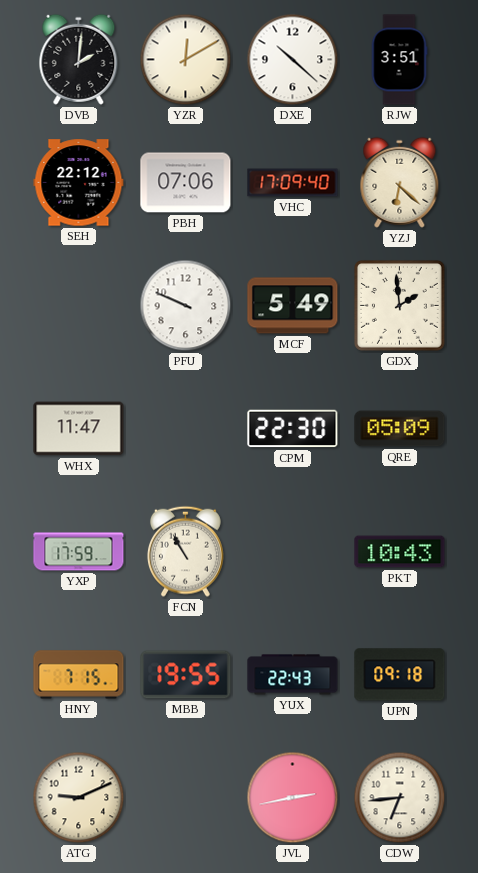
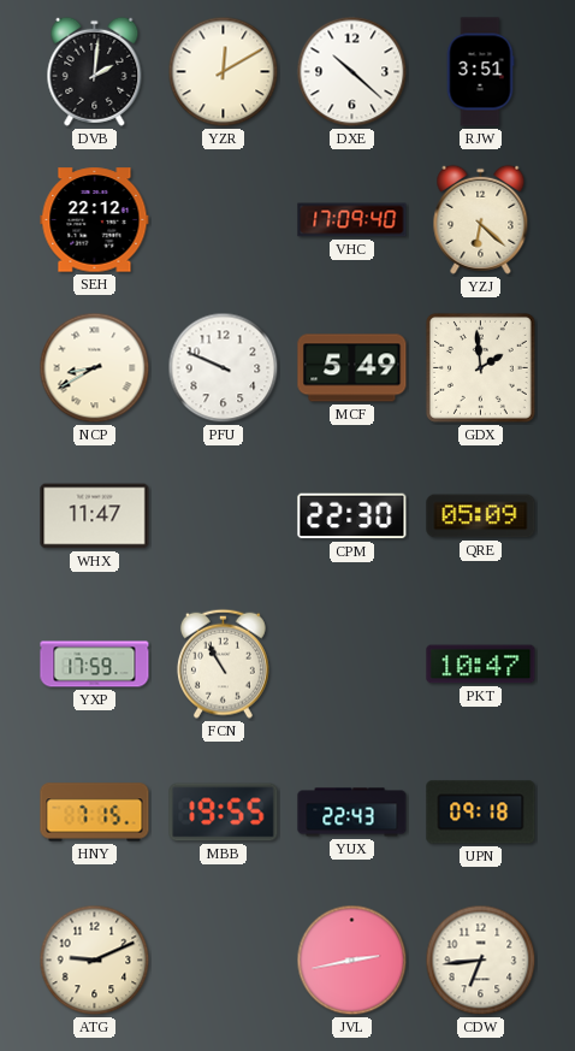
PBH: 07:06 -> none (186, 183)
NCP: none -> 8:40 (95, 368)
PKT: 10:43 -> 10:47 (481, 665)
